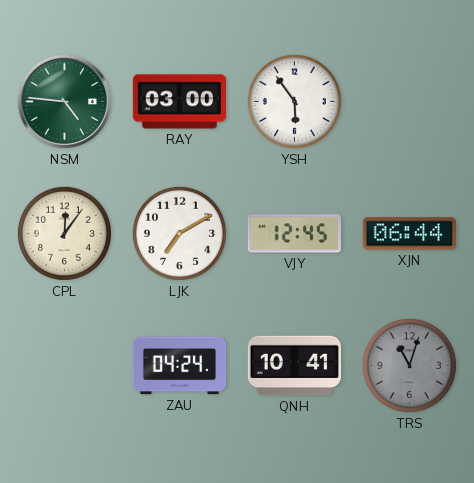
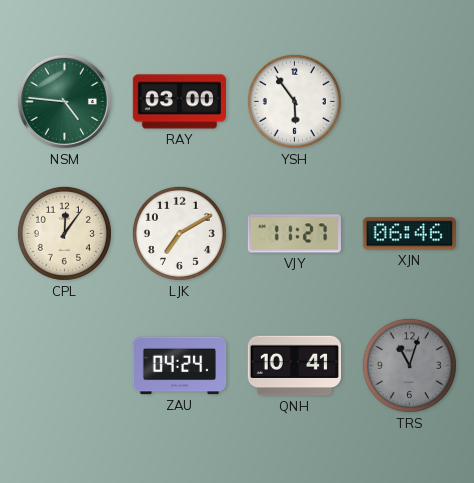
VJY: 12:45 -> 11:27 (294, 234)
XJN: 06:44 -> 06:46 (409, 234)
